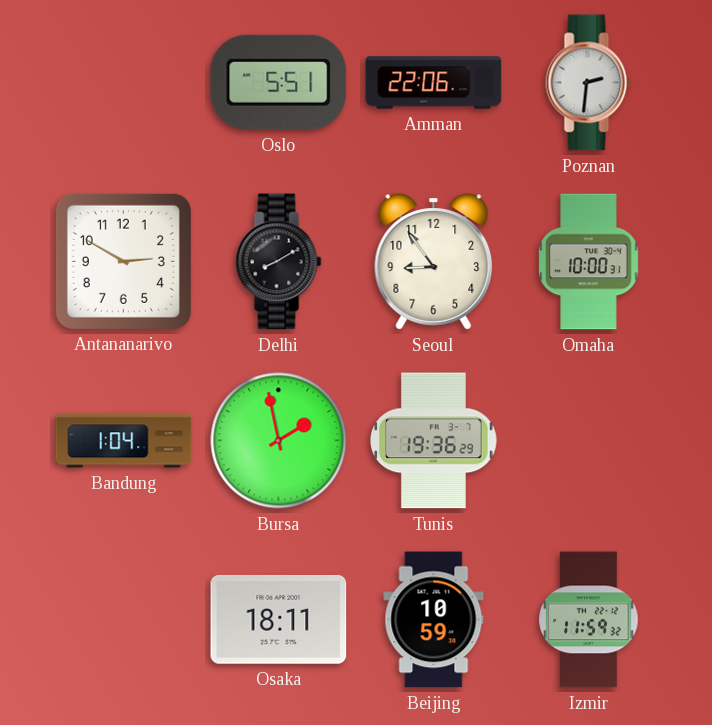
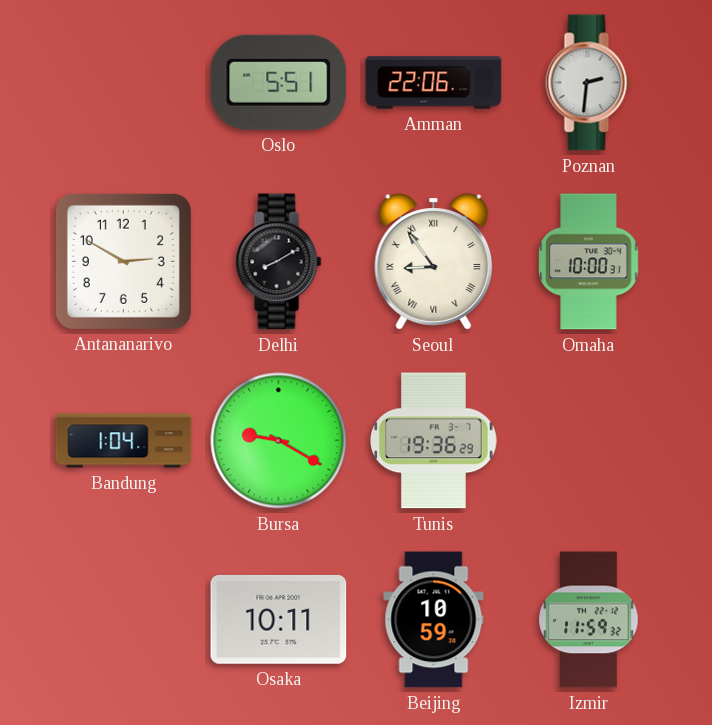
Seoul numerals: Arabic -> Roman (434, 262)
Bursa: 1:58 -> 9:20 (279, 441)
Osaka: 18:11 -> 10:11 (279, 619)
